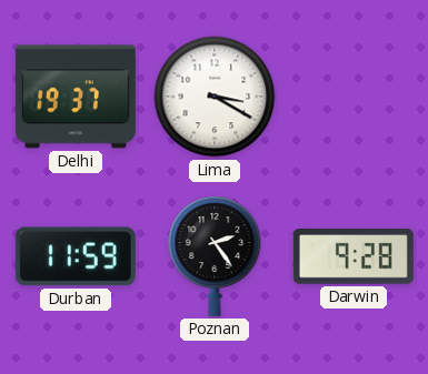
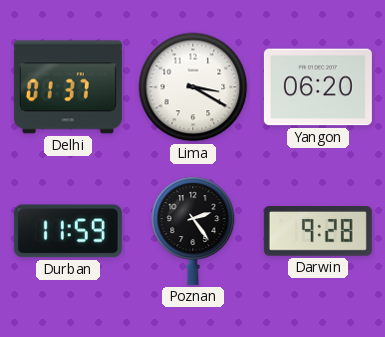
Delhi: 19:37 -> 01:37 (68, 87)
Yangon: none -> 06:20 (318, 87)
